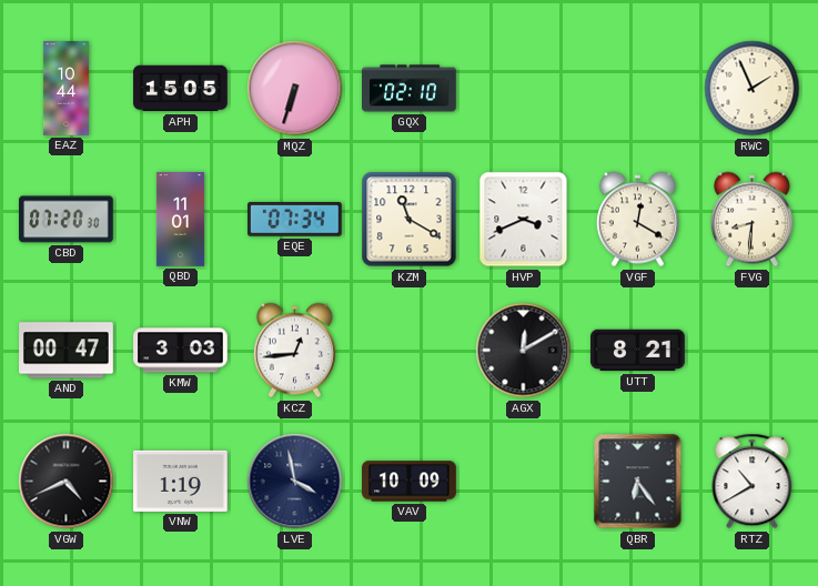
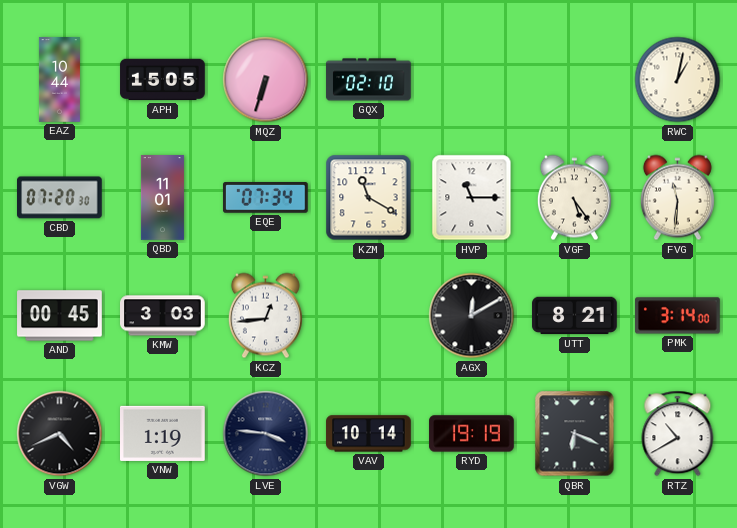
RWC: 1:56 -> 1:02 (678, 80)
HVP: 3:41 -> 11:15 (472, 198)
VGF: 12:20 -> 5:24 (574, 198)
FVG: 8:31 -> 11:31 (677, 198)
AND: 00:47 -> 00:45 (60, 316)
PMK: none -> 3:14 (678, 316)
LVE: 3:58 -> 3:46 (266, 434)
VAV: 10:09 -> 10:14 (369, 434)
RYD: none -> 19:19 (472, 434)
QBR: 6:24 -> 6:19 (575, 434)
